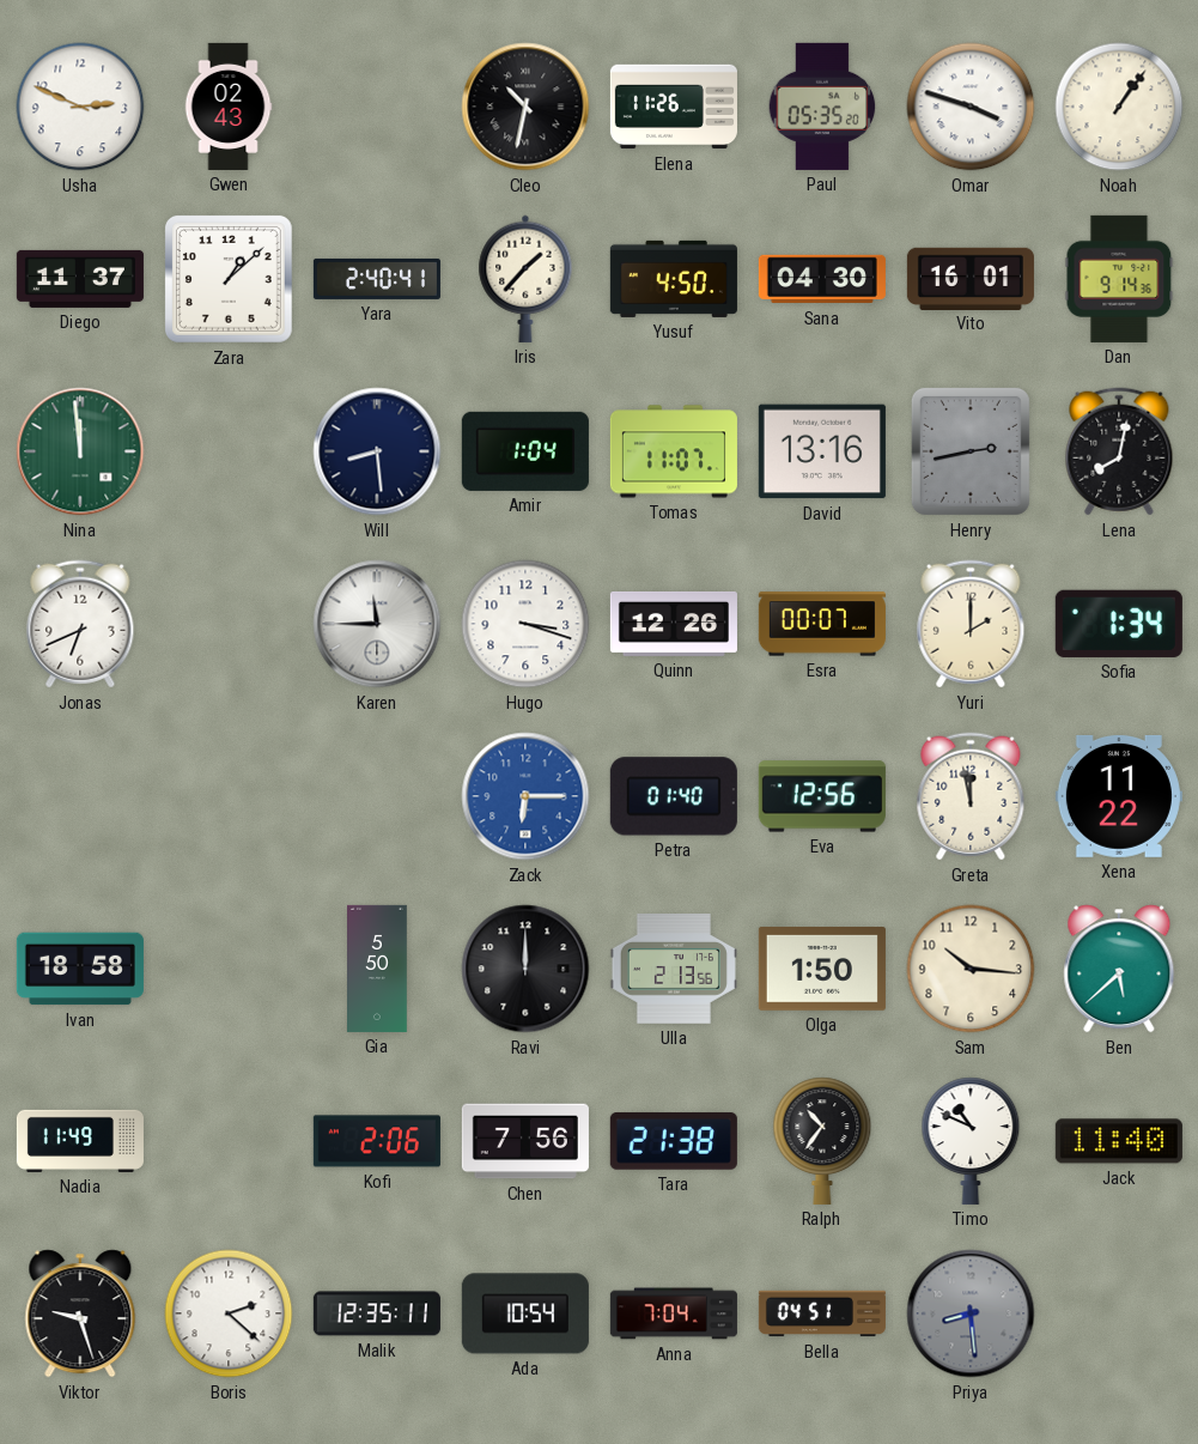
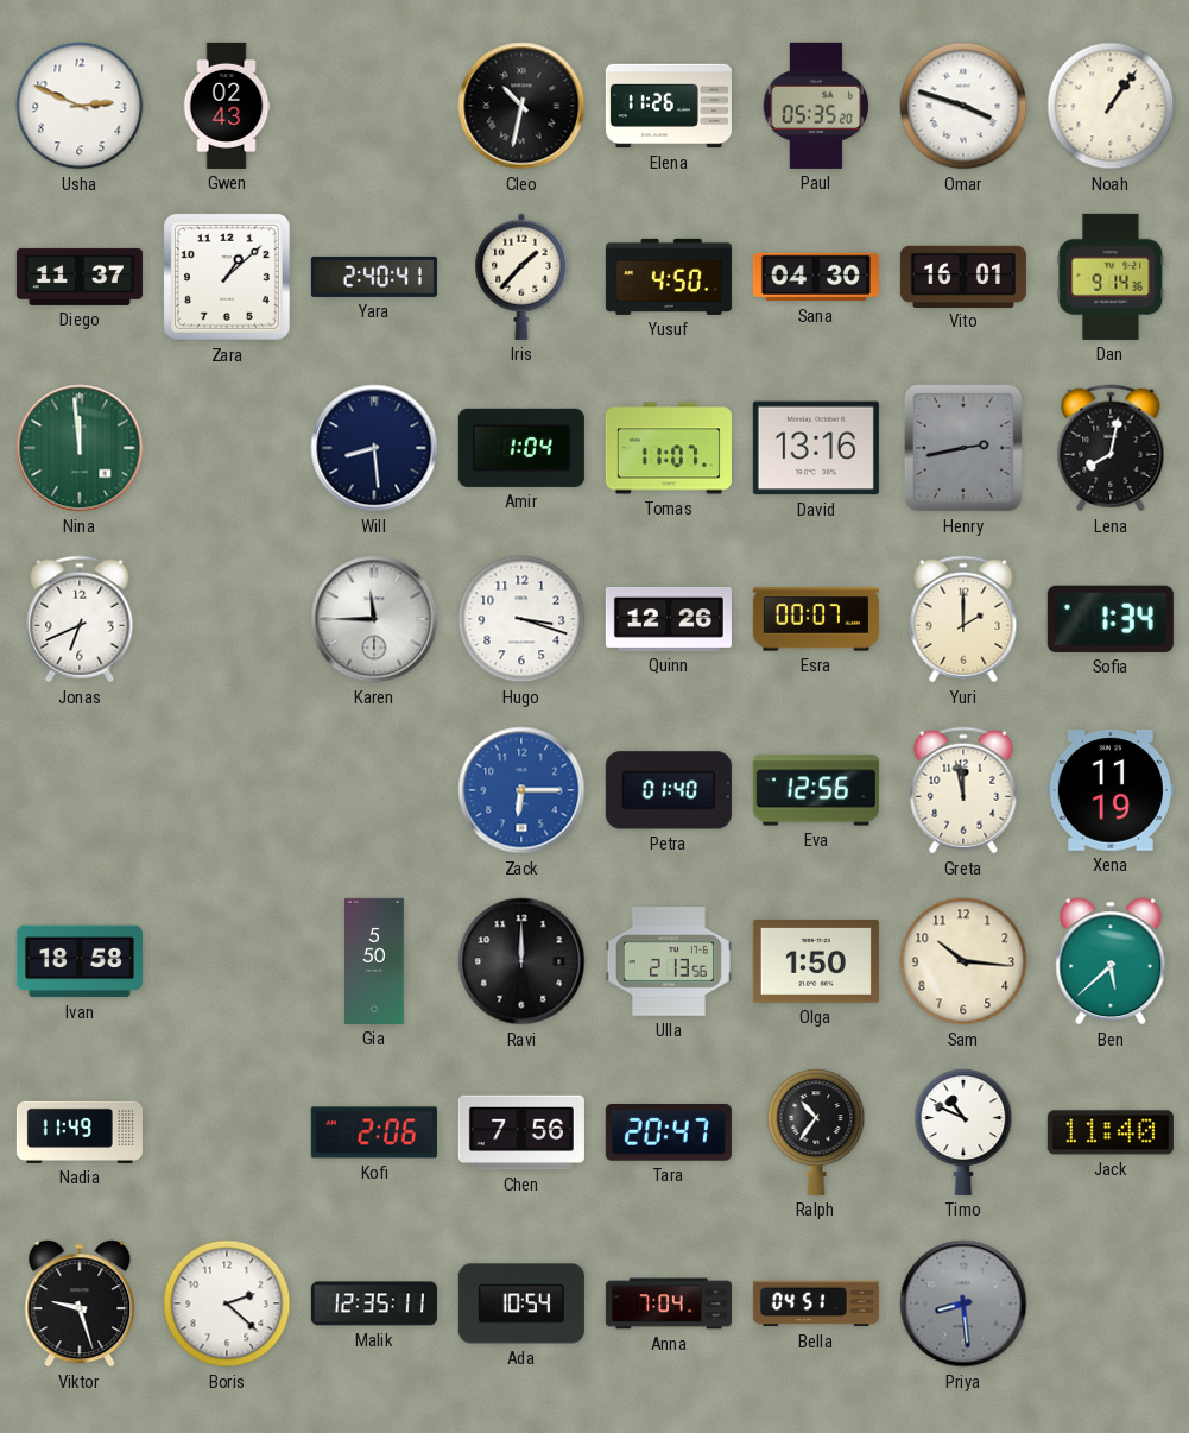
Xena: 11:22 -> 11:19 (1111, 790)
Tara: 21:38 -> 20:47 (669, 1132)
